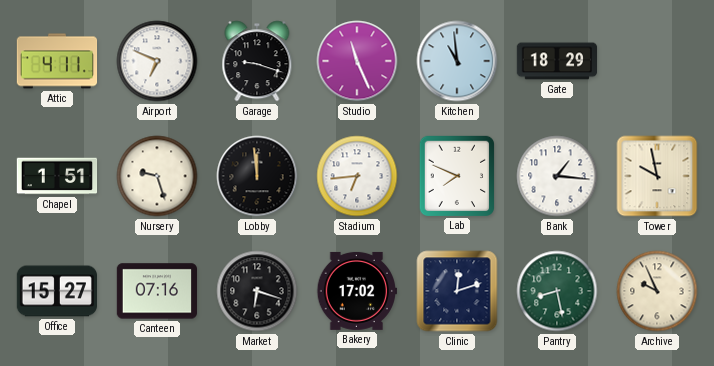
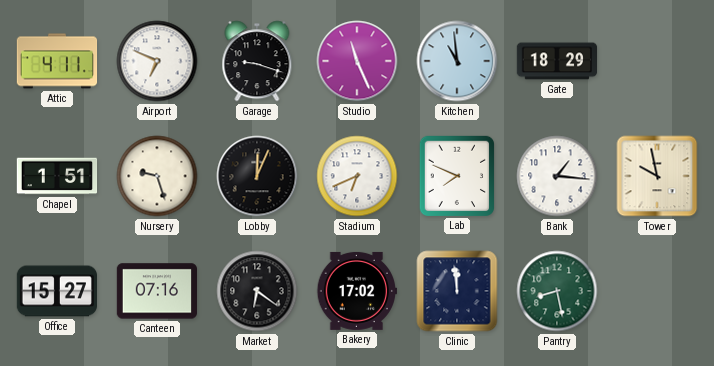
Lobby: 11:59 -> 12:04 (257, 176)
Stadium: 6:44 -> 6:41 (357, 176)
Market: 6:18 -> 6:21 (257, 291)
Clinic: 12:12 -> 11:59 (457, 291)
Archive: 9:56 -> none (657, 291)
